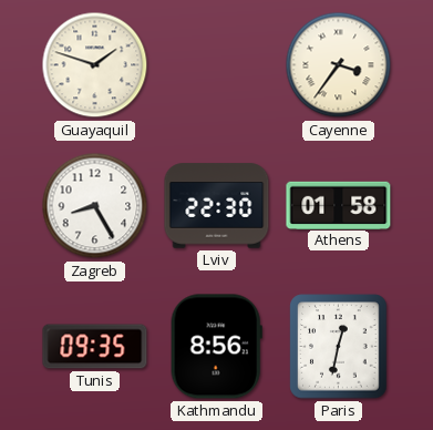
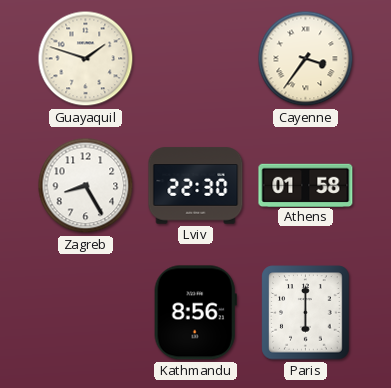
Tunis: 09:35 -> none (95, 347)
Paris: 12:32 -> 6:00 (306, 313)
